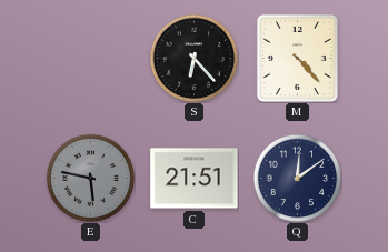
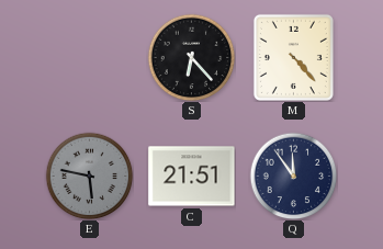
Q: 12:09 -> 11:54 (293, 176)
